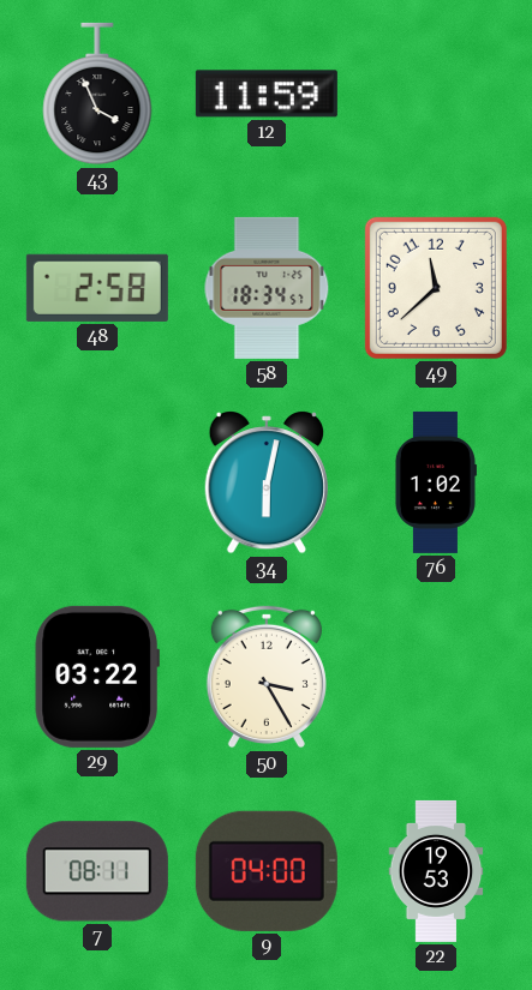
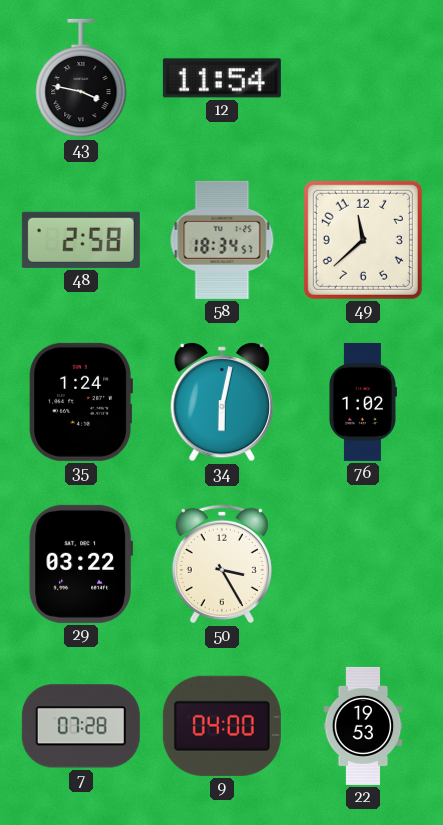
43: 3:56 -> 3:47 (81, 78)
12: 11:59 -> 11:54 (222, 78)
35: none -> 1:24 (81, 402)
7: 08:11 -> 07:28 (81, 726)
